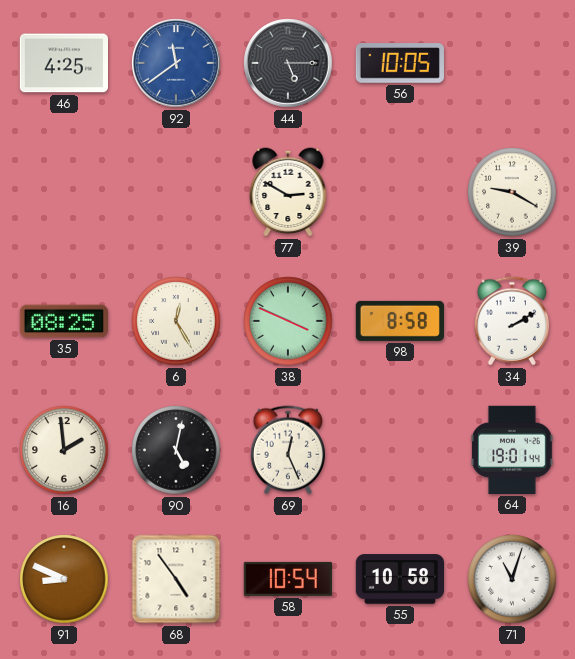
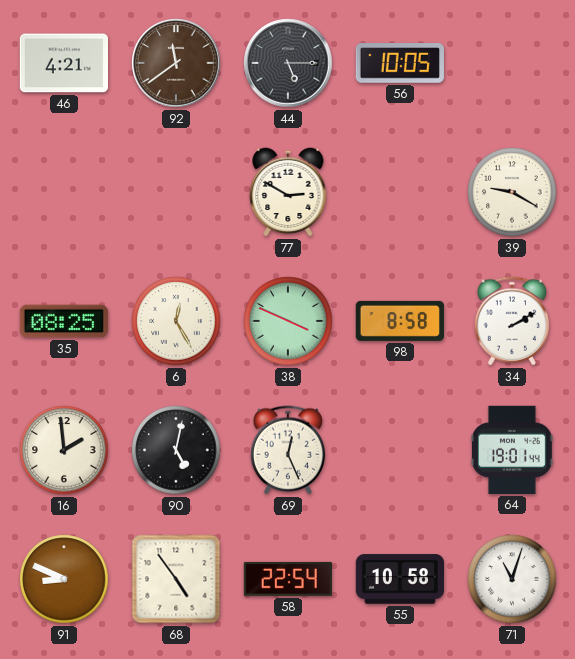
46: 4:25 -> 4:21 (63, 63)
92 dial: blue -> brown (176, 63)
58: 10:54 -> 22:54 (288, 579)
